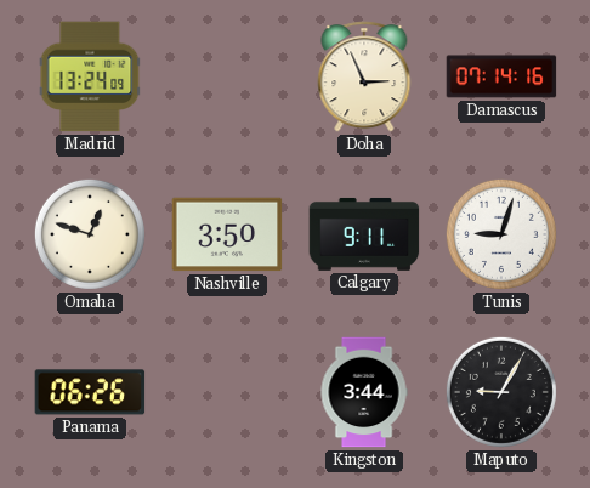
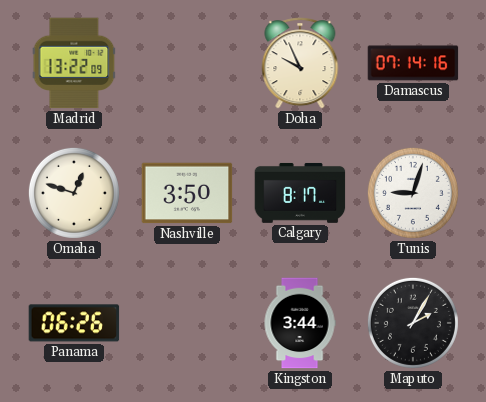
Madrid: 13:24 -> 13:22 (74, 63)
Doha: 2:56 -> 9:56 (300, 63)
Calgary: 9:11 -> 8:17 (300, 193)
Maputo: 9:05 -> 2:05 (413, 323)
